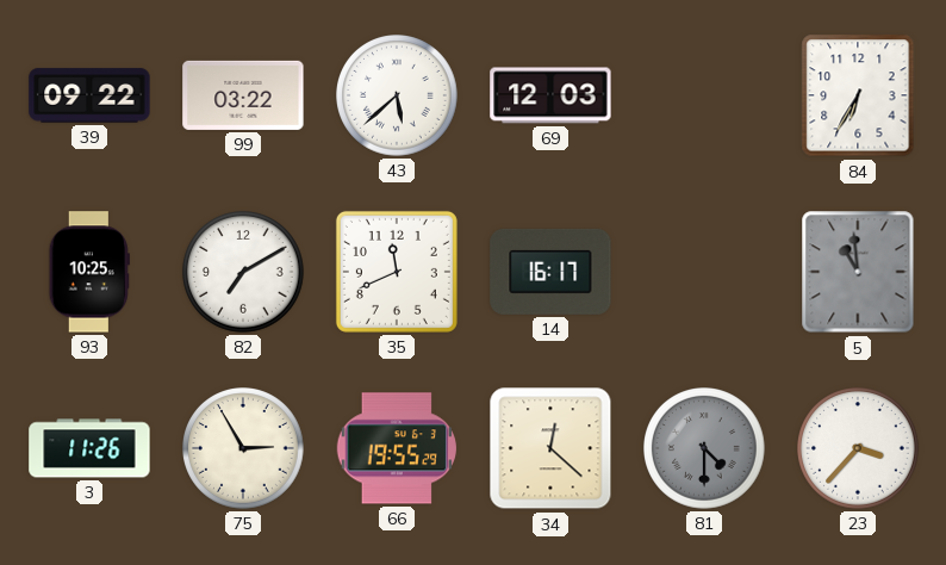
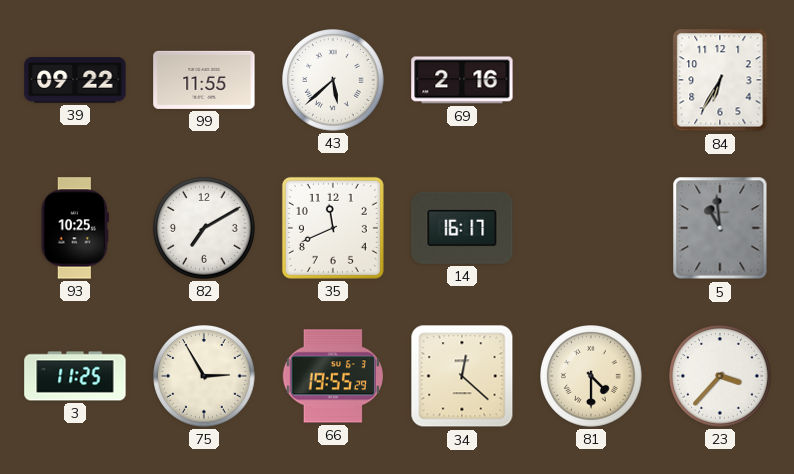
99: 03:22 -> 11:55 (204, 80)
69: 12:03 -> 2:16 (462, 80)
3: 11:26 -> 11:25 (75, 376)
81 dial: grey -> cream (592, 377)
